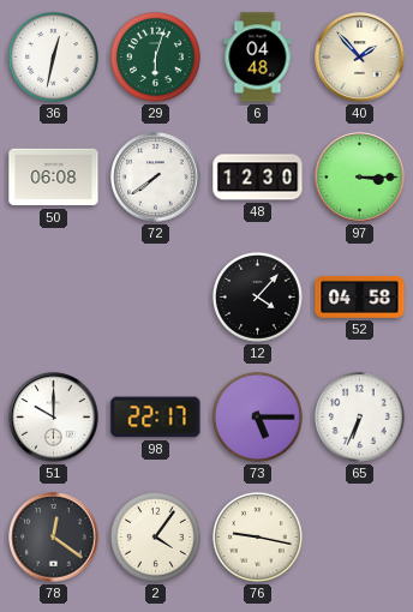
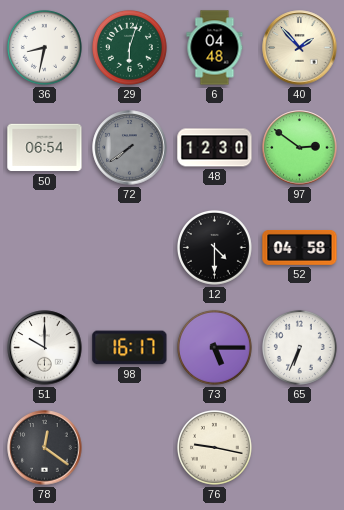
36: 12:32 -> 8:32 (44, 47)
50: 06:08 -> 06:54 (45, 148)
72 dial: white -> grey (130, 148)
97: 3:15 -> 2:51 (300, 148)
12: 4:07 -> 4:30 (214, 247)
98: 22:17 -> 16:17 (130, 348)
2: 4:06 -> none (155, 536)
